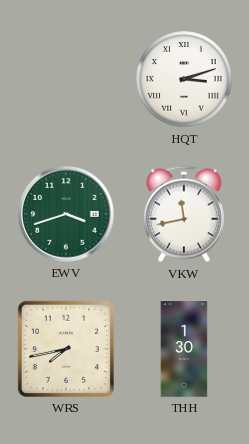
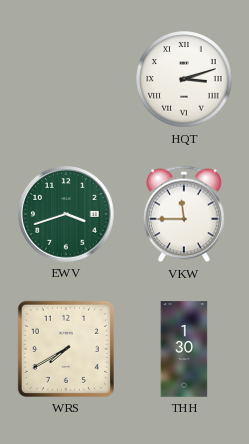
VKW: 11:43 -> 11:45 (184, 214)
WRS: 7:43 -> 7:40 (66, 349)
